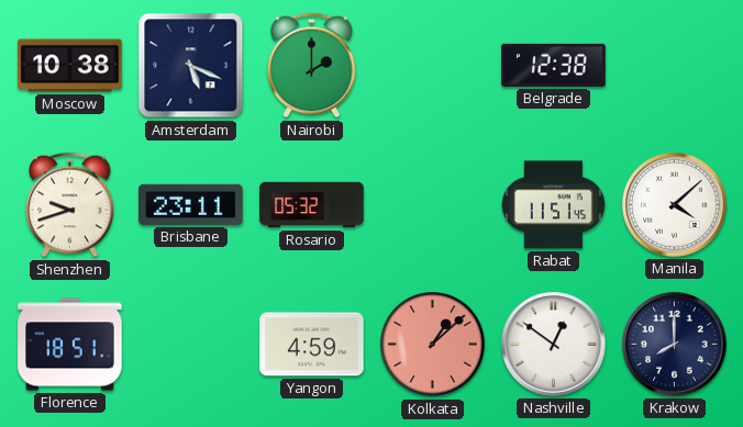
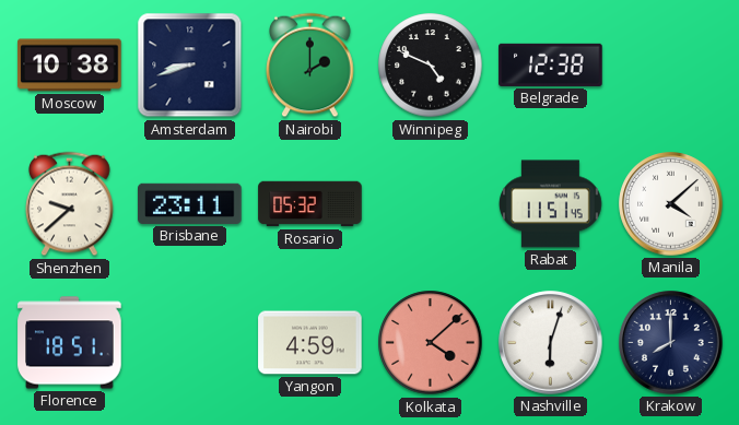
Amsterdam: 5:19 -> 8:42 (190, 66)
Winnipeg: none -> 4:49 (431, 66)
Shenzhen: 9:42 -> 9:38 (70, 204)
Kolkata: 1:08 -> 4:08 (431, 343)
Nashville: 12:51 -> 6:03 (551, 343)
